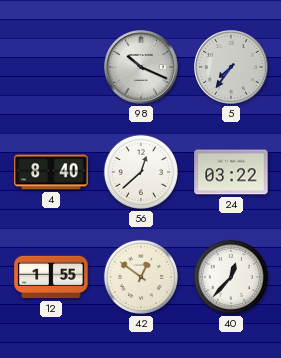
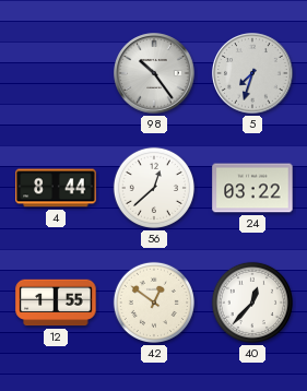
98: 10:19 -> 10:24 (154, 73)
5: 7:36 -> 7:33 (252, 73)
4: 8:40 -> 8:44 (56, 188)
